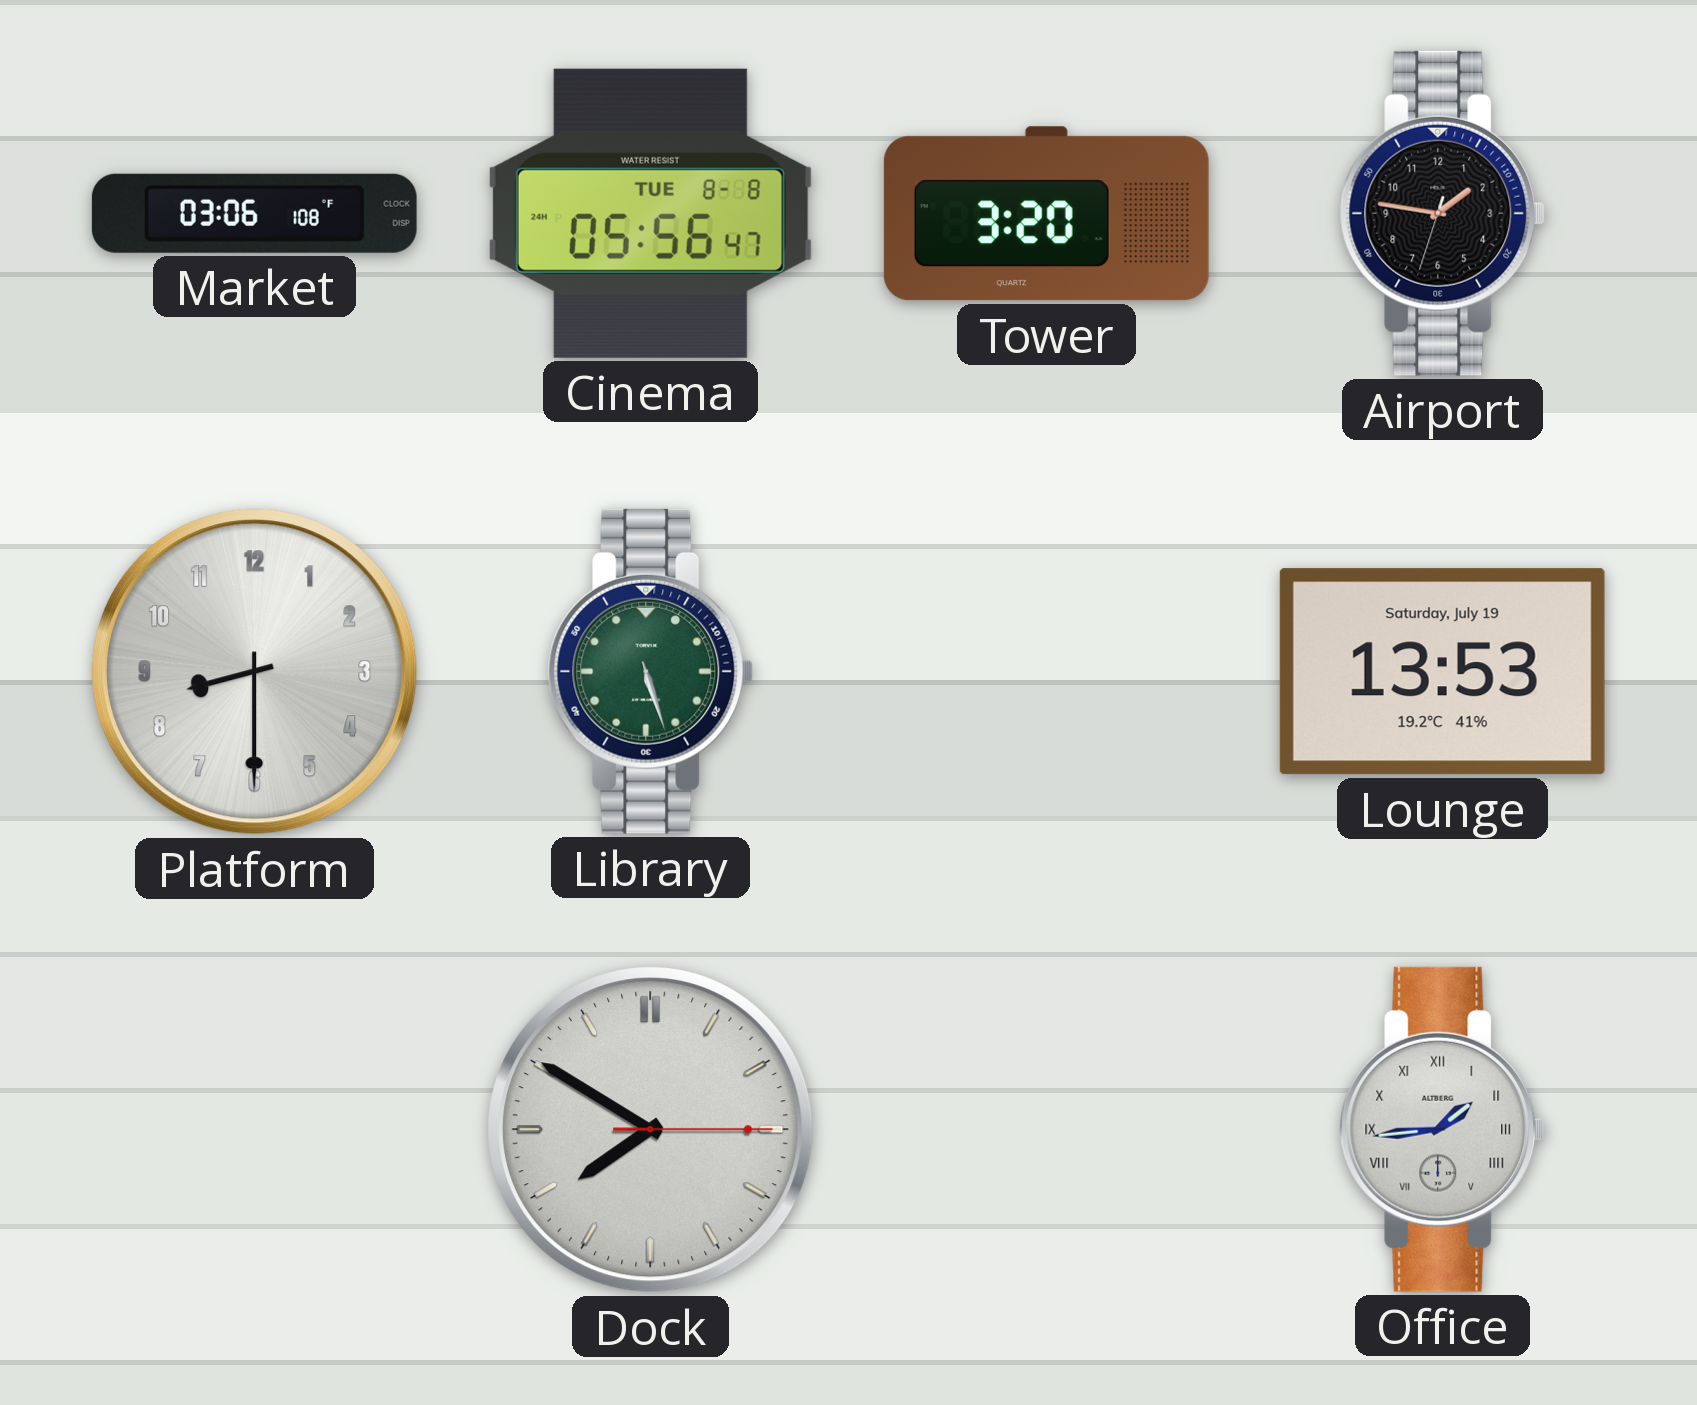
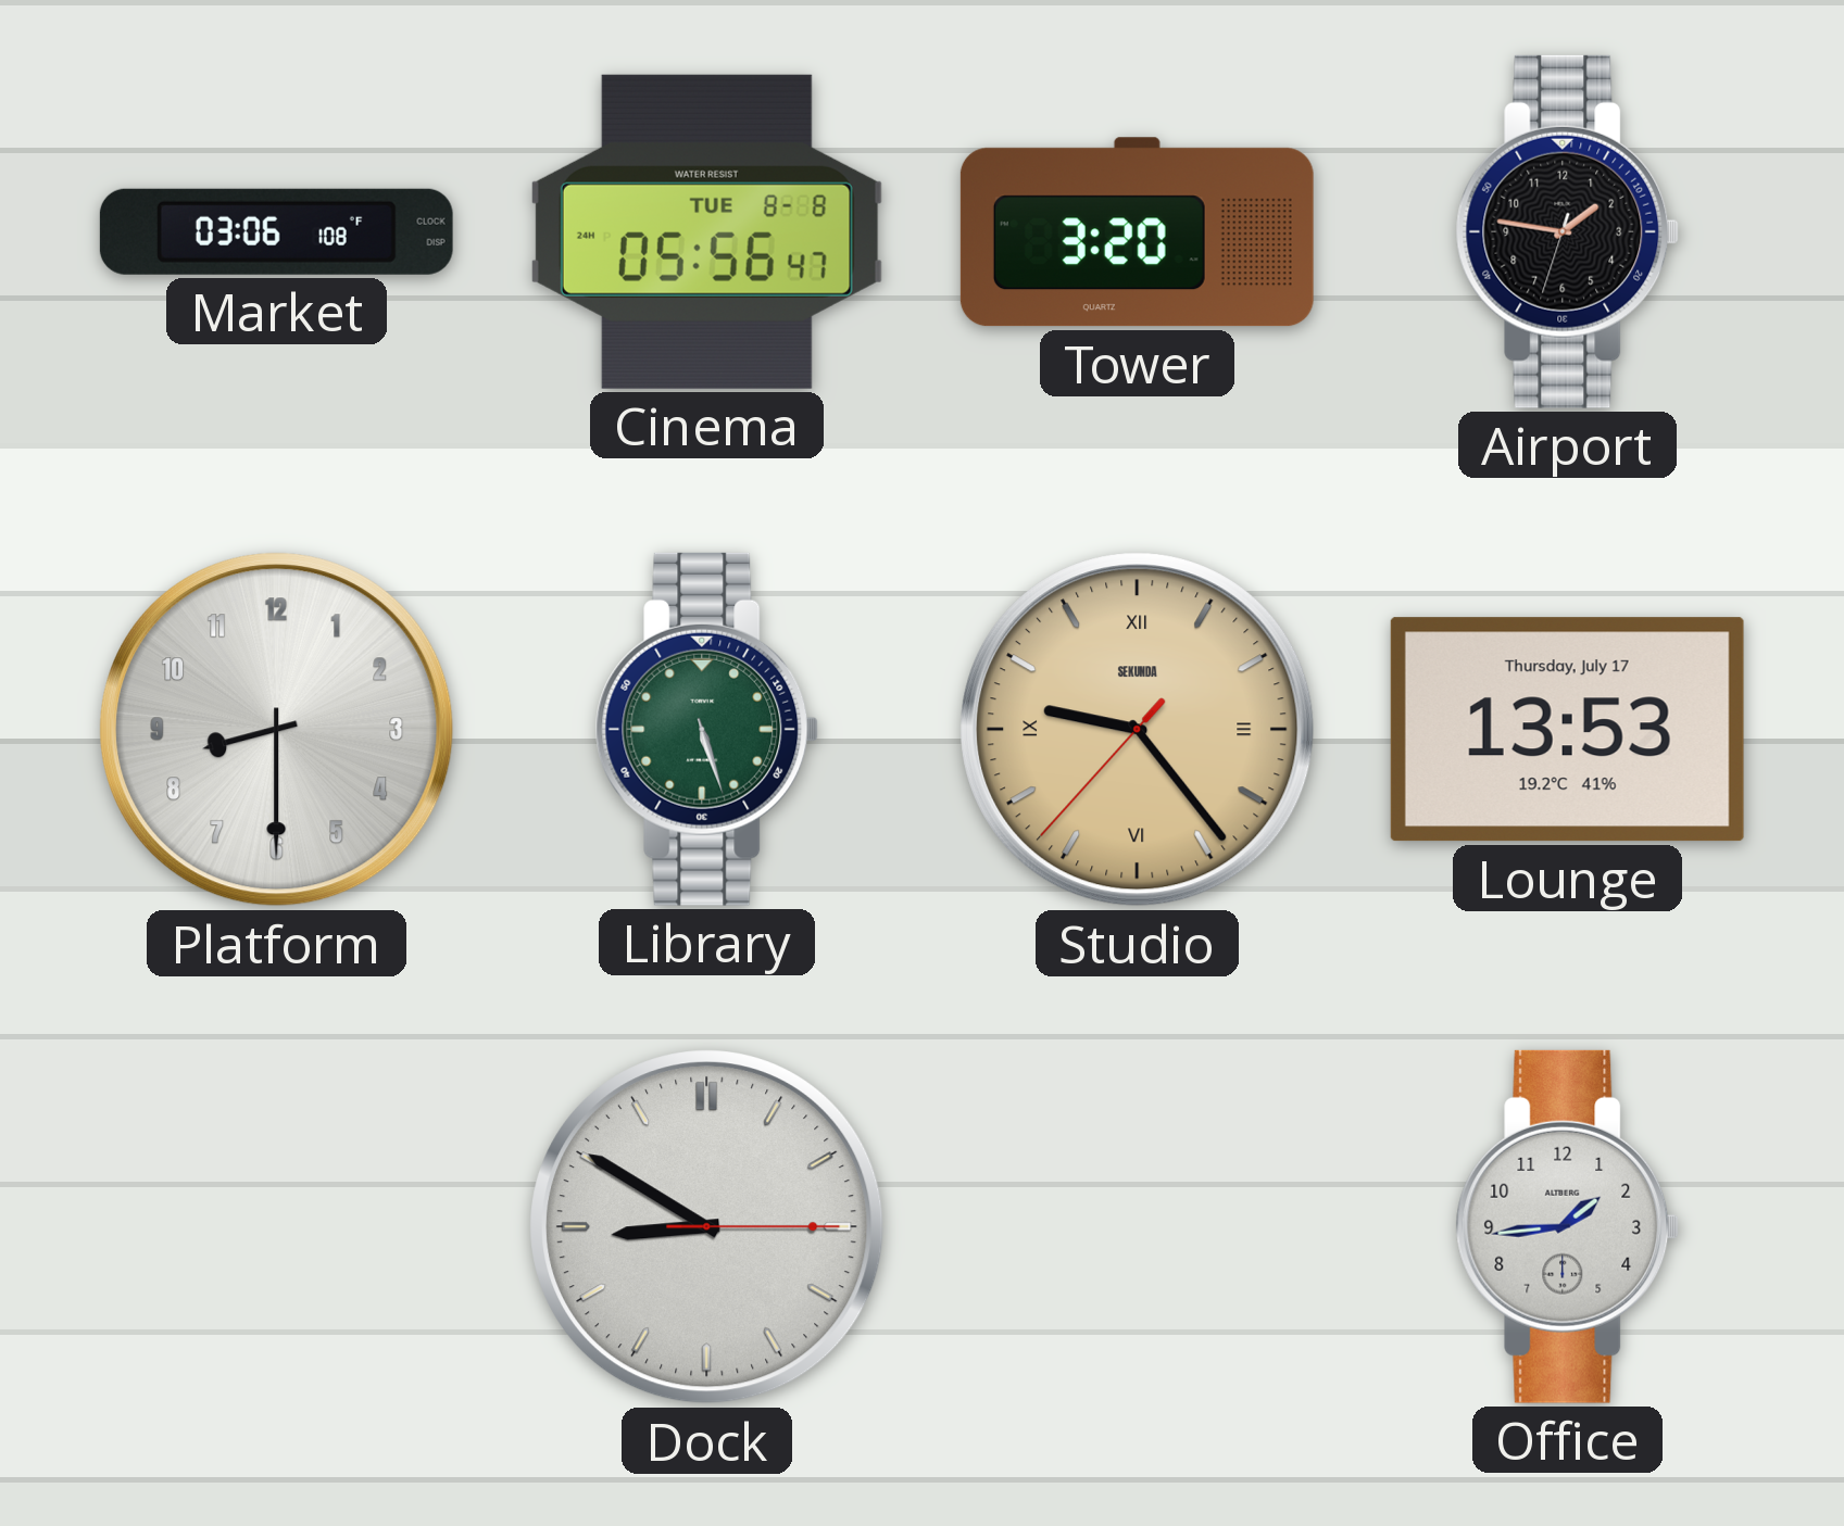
Studio: none -> 9:23 (1138, 730)
Lounge date: Saturday, July 19 -> Thursday, July 17 (1567, 730)
Dock: 7:50 -> 8:50 (707, 1227)
Office numerals: Roman -> Arabic (1568, 1226)
